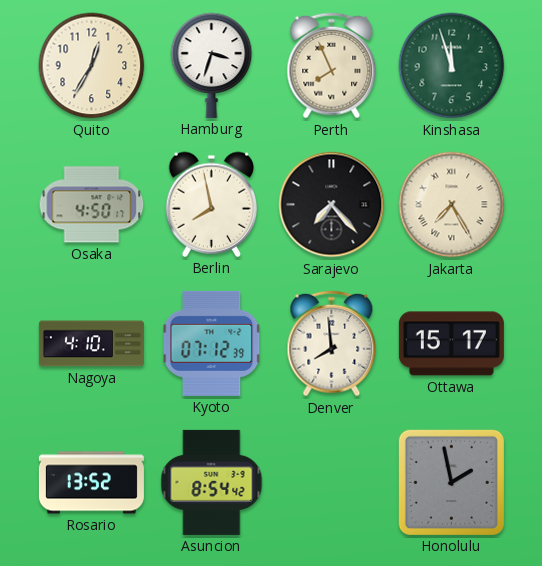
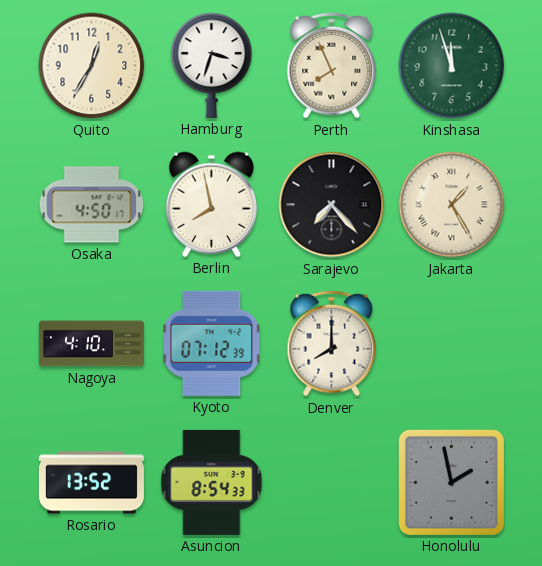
Jakarta: 7:25 -> 1:25 (452, 205)
Denver: 7:59 -> 8:00 (332, 344)
Ottawa: 15:17 -> none (451, 344)
Asuncion: 8:54:42 -> 8:54:33 (212, 482)
